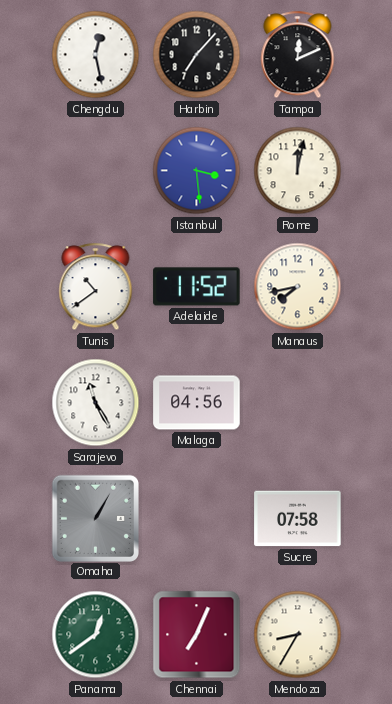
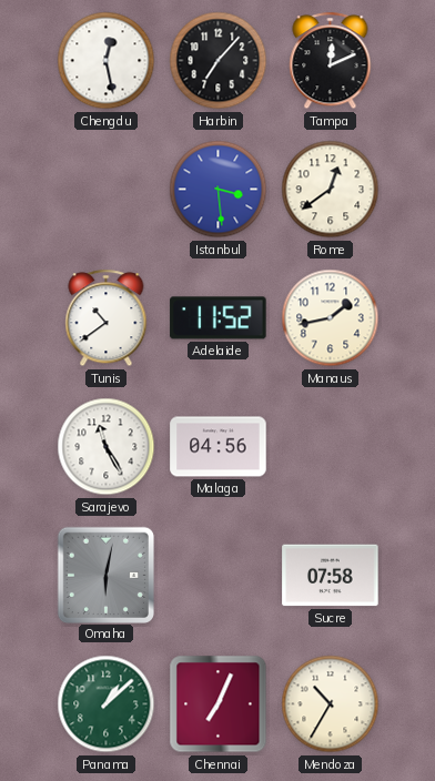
Rome: 12:02 -> 12:39 (331, 190)
Manaus: 7:43 -> 1:43 (331, 318)
Omaha: 1:05 -> 6:02 (105, 575)
Panama: 12:39 -> 1:08 (107, 704)
Mendoza: 8:35 -> 10:35 (331, 704)
